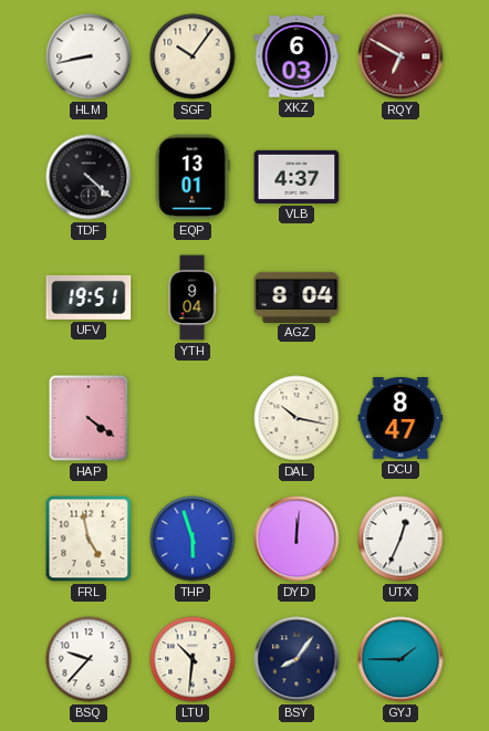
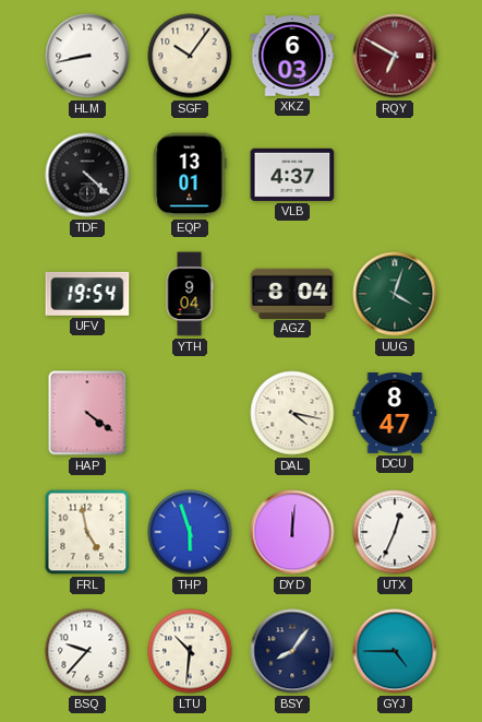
UFV: 19:51 -> 19:54 (87, 294)
UUG: none -> 4:03 (395, 294)
DAL: 10:17 -> 4:17 (292, 413)
GYJ: 1:45 -> 4:45 (395, 651)
